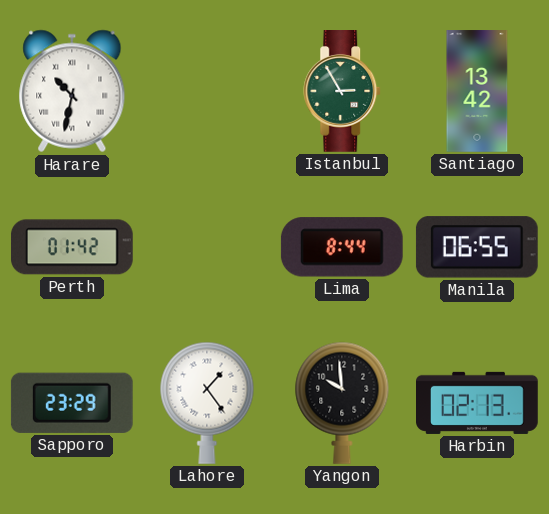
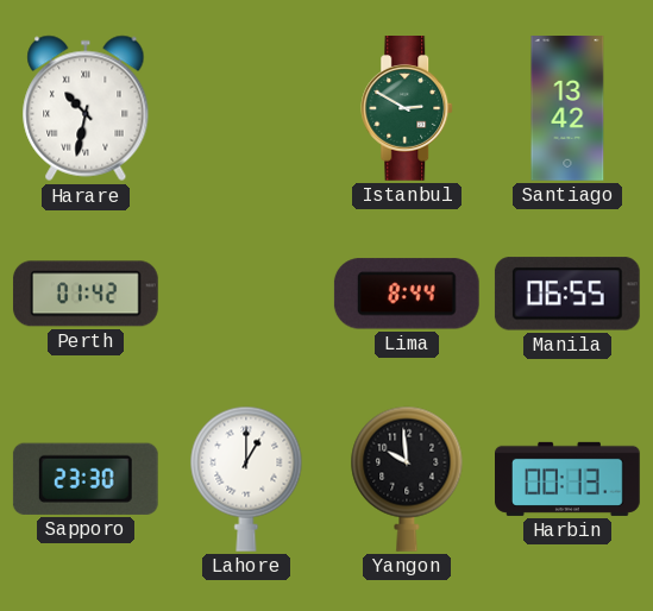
Istanbul: 2:55 -> 2:50 (408, 109)
Sapporo: 23:29 -> 23:30 (86, 479)
Lahore: 1:24 -> 1:00 (246, 479)
Harbin: 02:13 -> 00:13 (567, 479)
